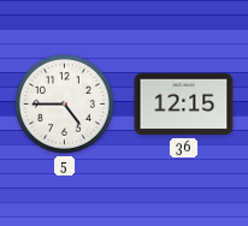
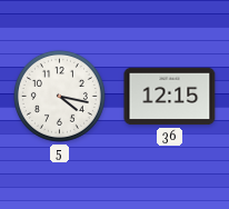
5: 4:45 -> 4:17 (59, 96)
